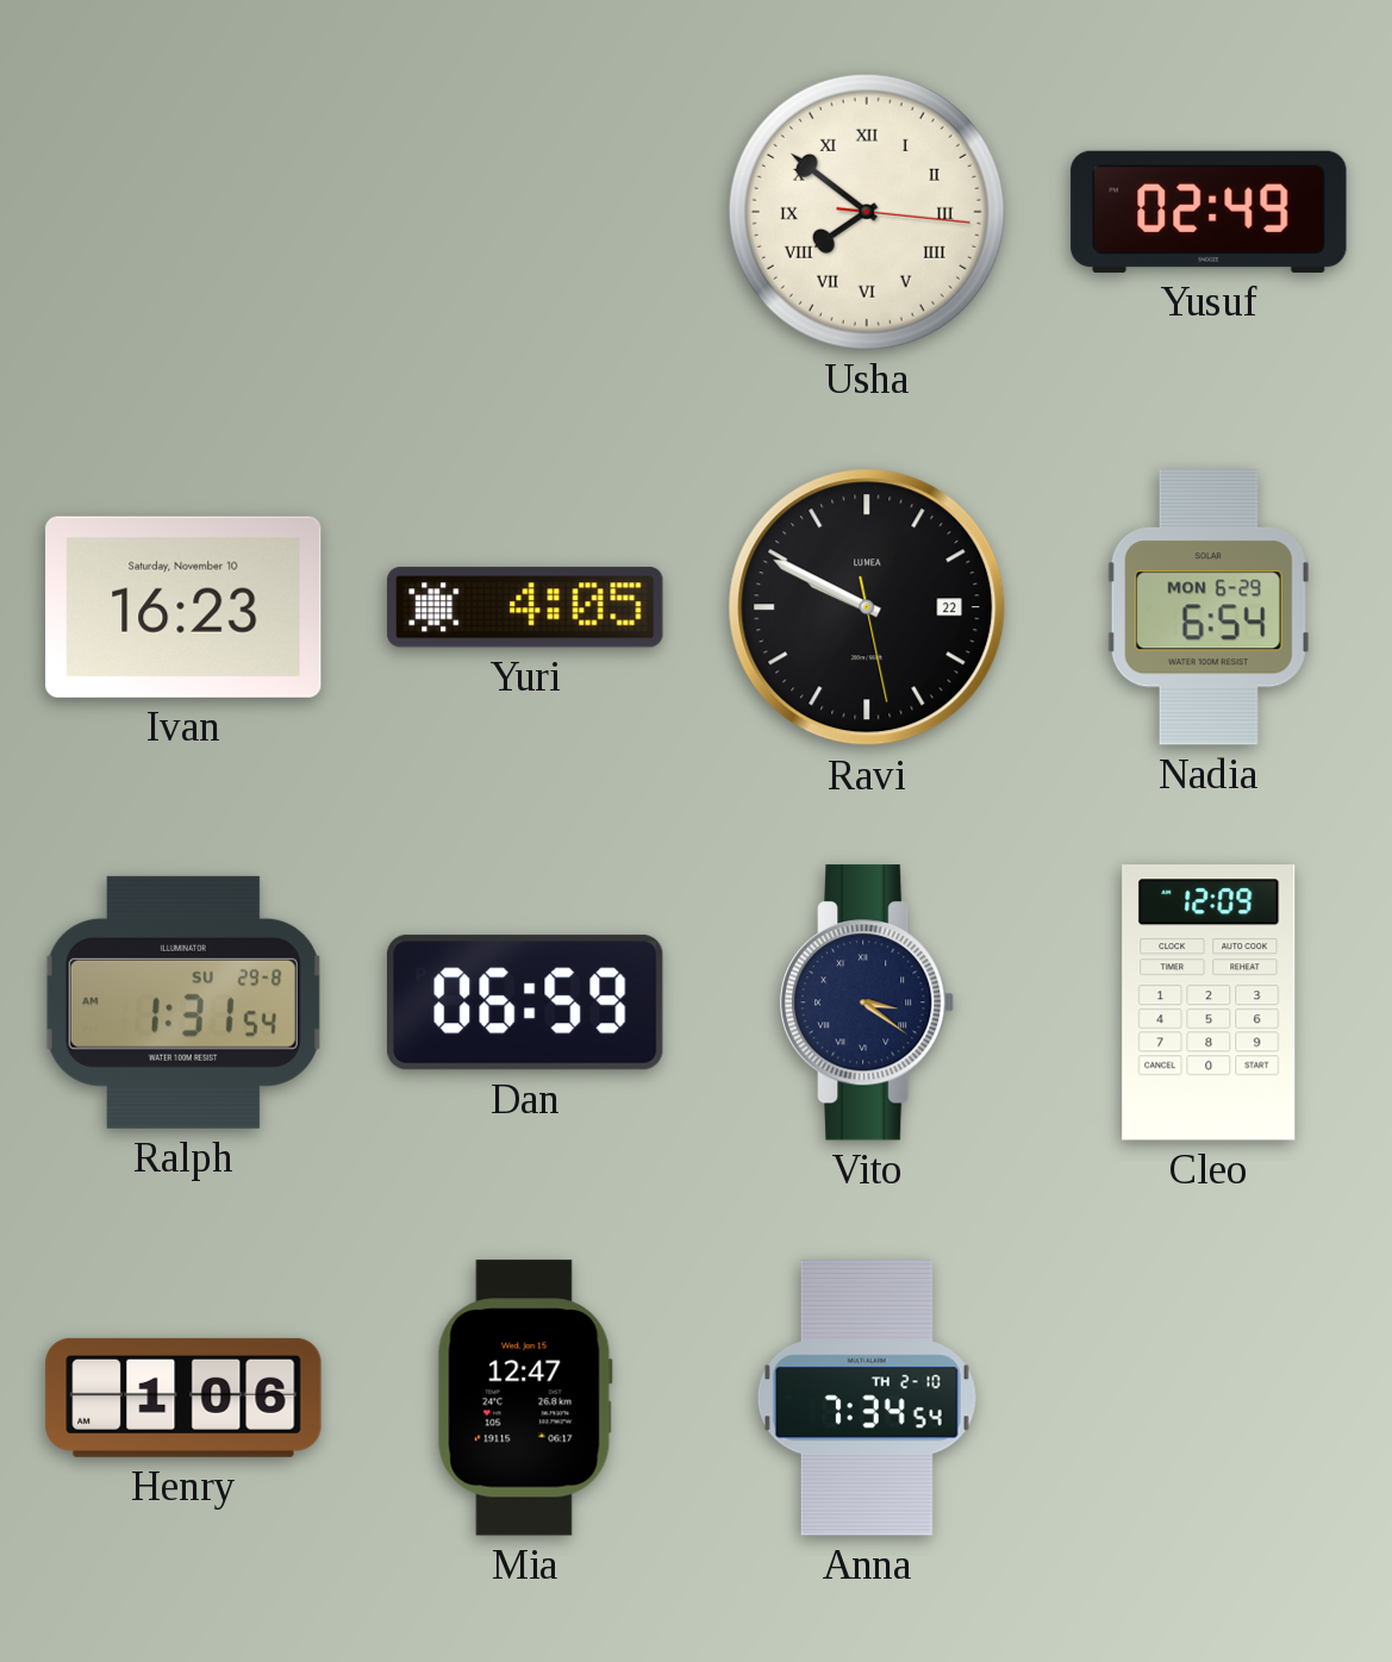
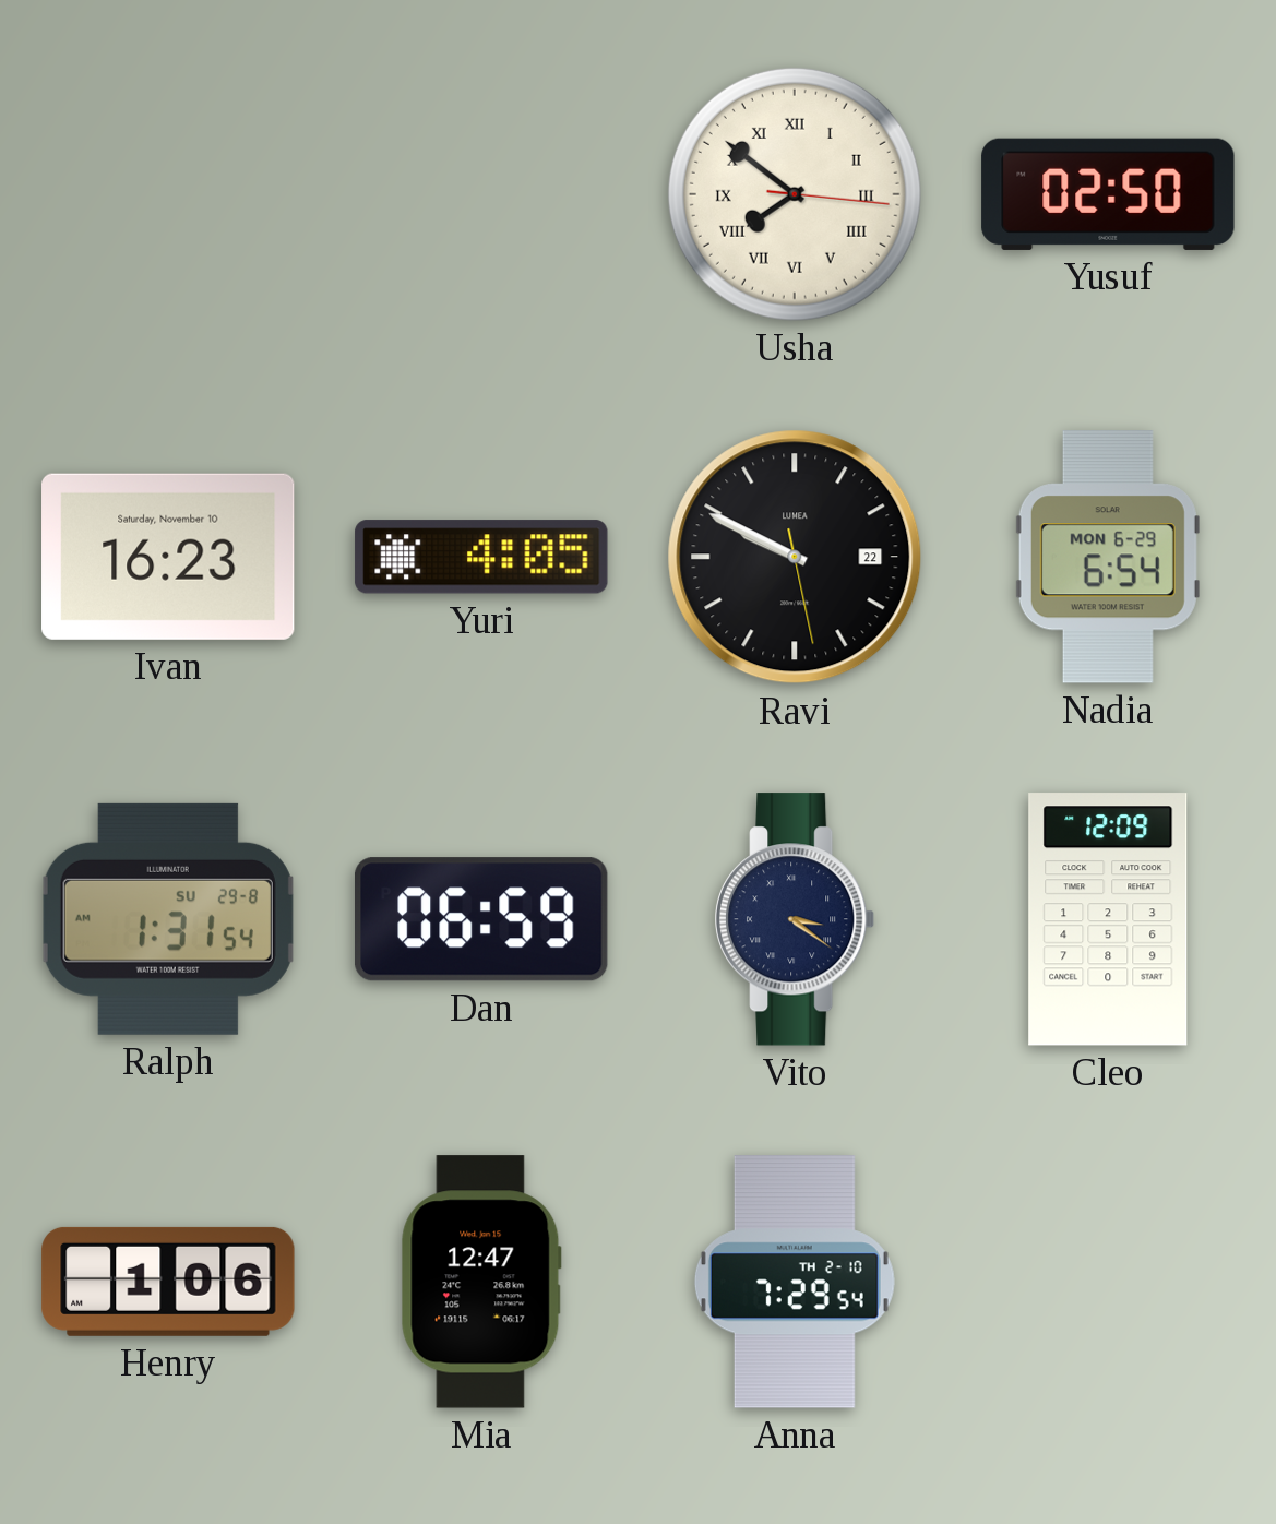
Yusuf: 02:49 -> 02:50 (1108, 194)
Anna: 7:34 -> 7:29 (795, 1282)
